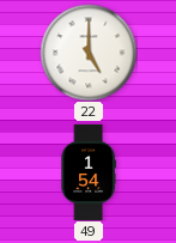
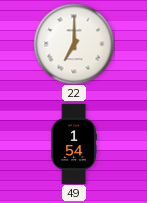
22: 5:00 -> 7:00 (74, 44)
